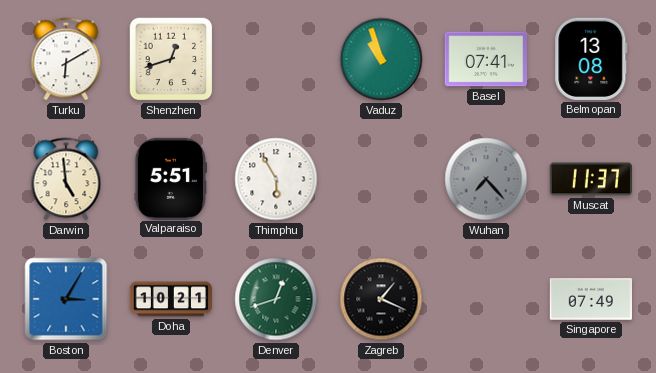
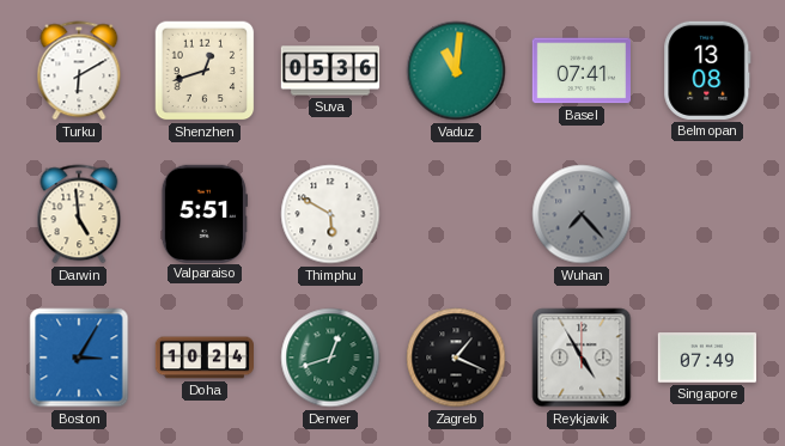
Suva: none -> 05:36 (330, 71)
Vaduz: 10:57 -> 11:01 (456, 71)
Thimphu: 5:55 -> 5:50 (330, 214)
Muscat: 11:37 -> none (590, 179)
Doha: 10:21 -> 10:24 (203, 358)
Reykjavik: none -> 4:55 (582, 358)
